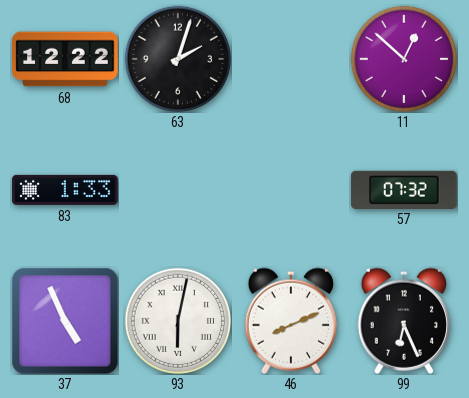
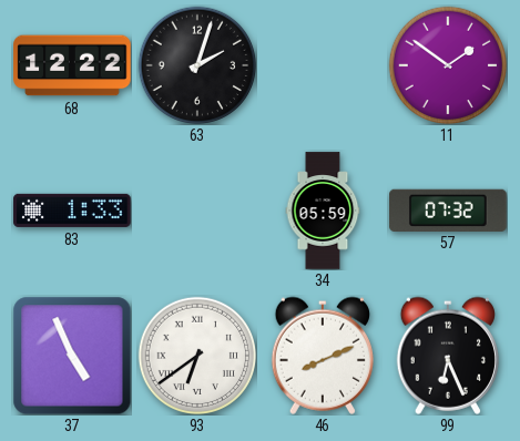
11: 12:52 -> 1:51 (447, 64)
34: none -> 05:59 (323, 211)
93: 6:02 -> 6:39 (196, 355)
